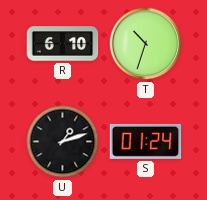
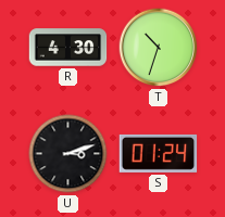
R: 6:10 -> 4:30 (68, 48)
U: 1:12 -> 3:12 (68, 154)
